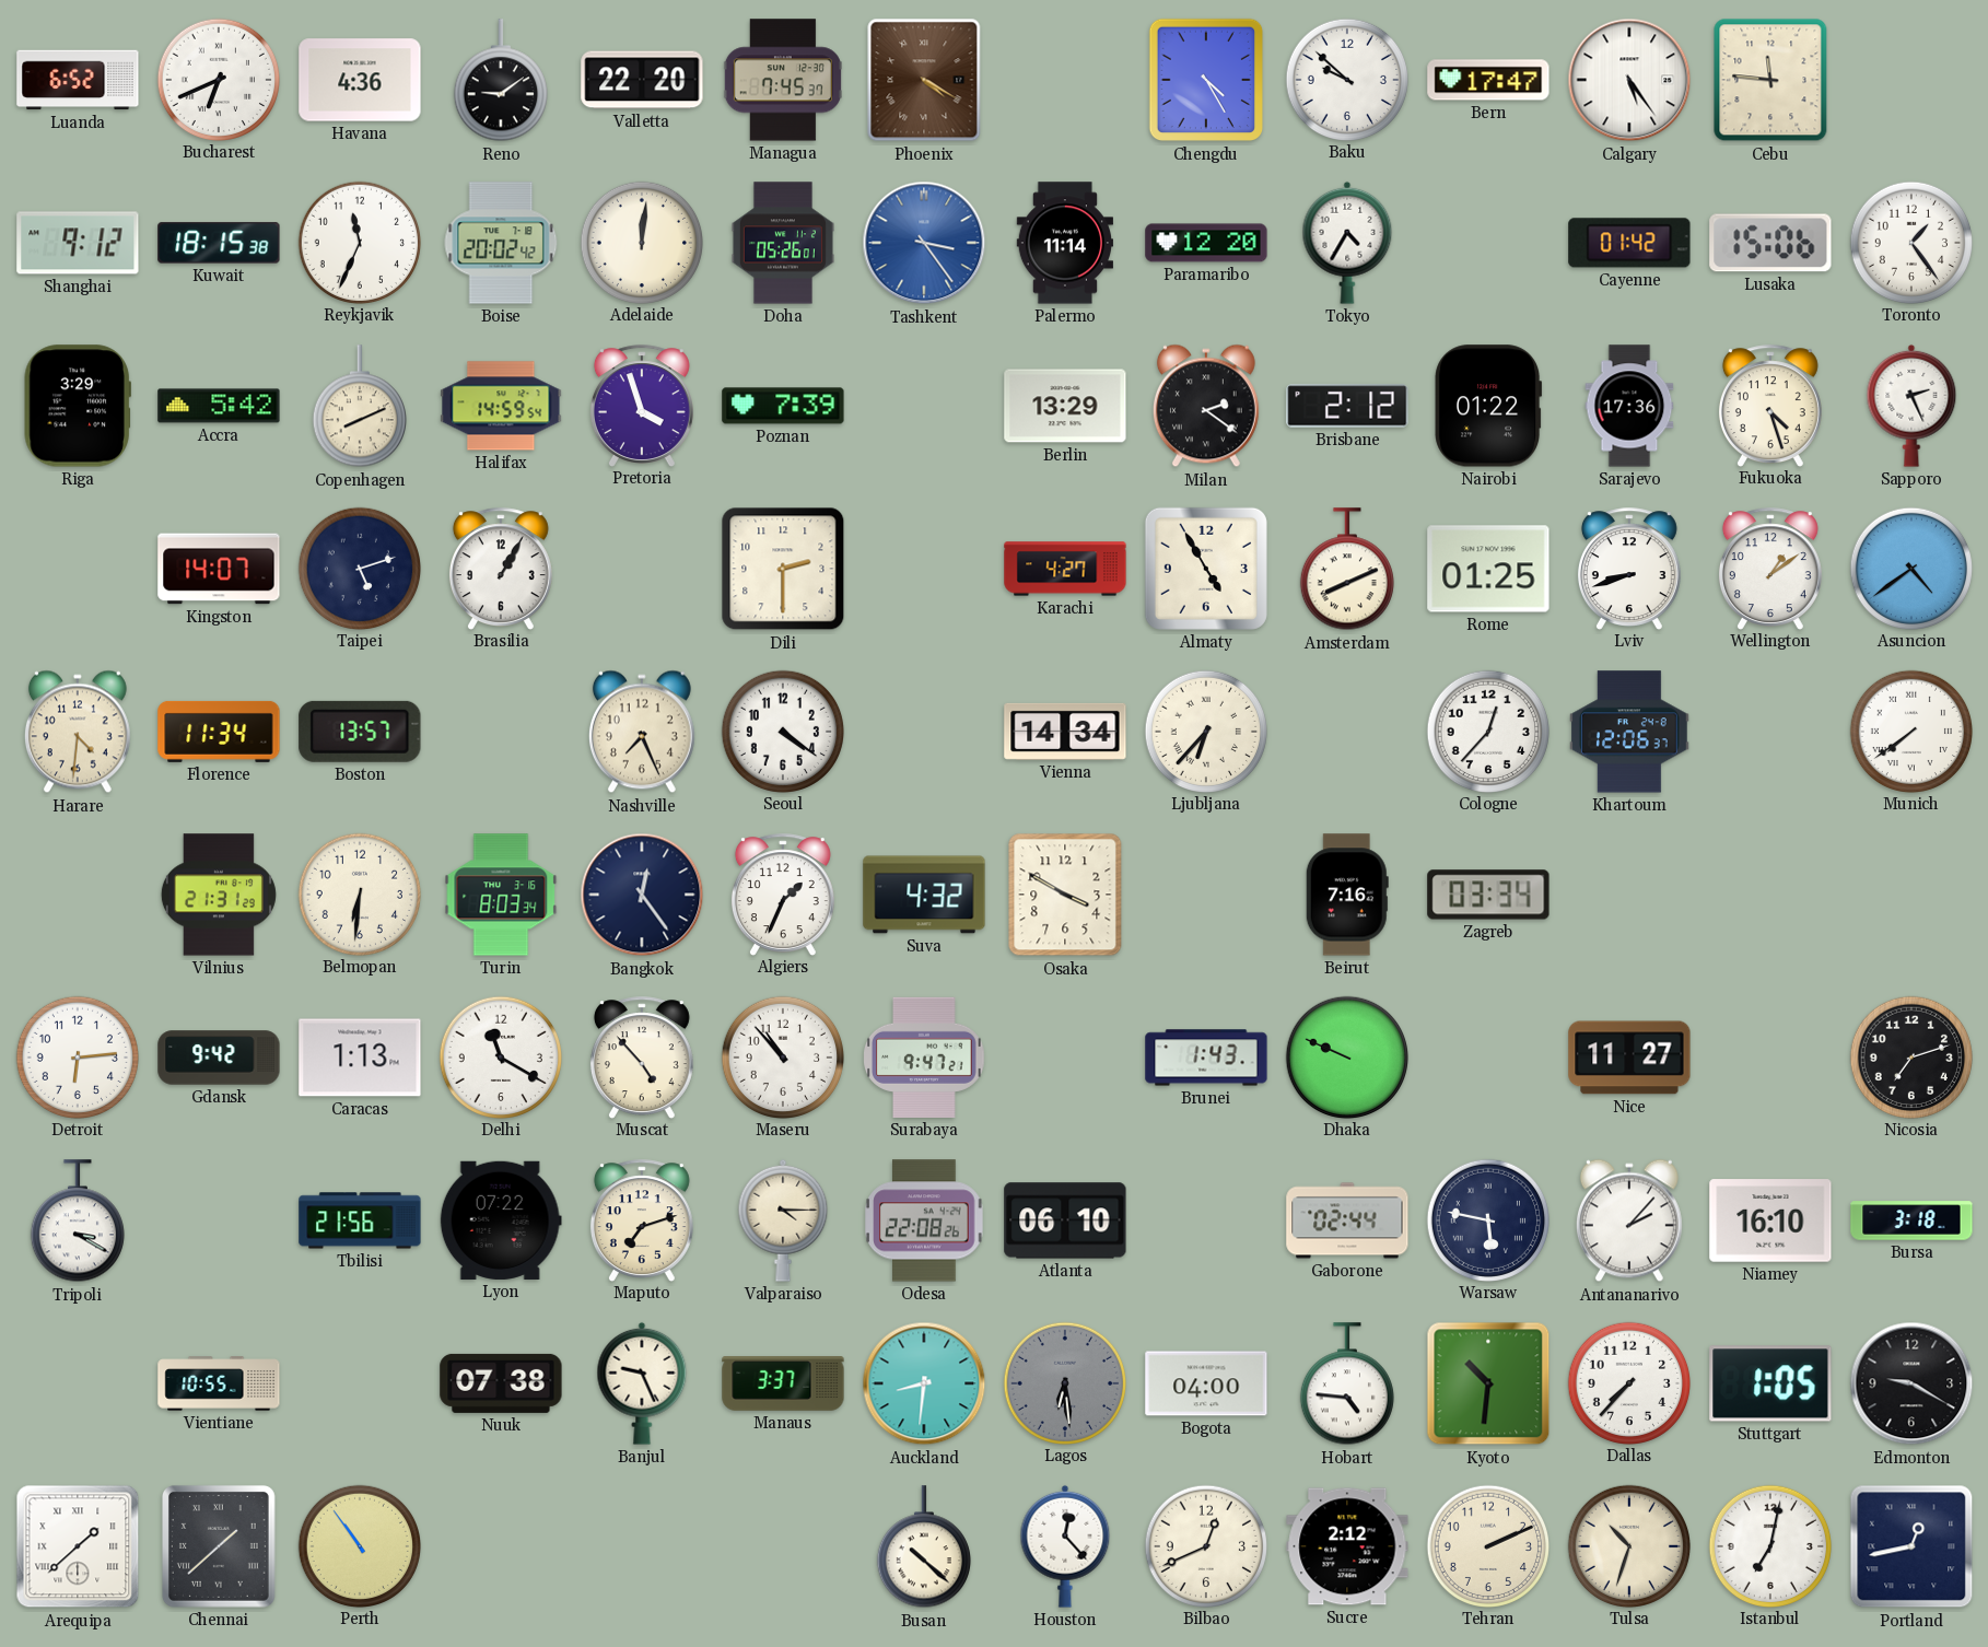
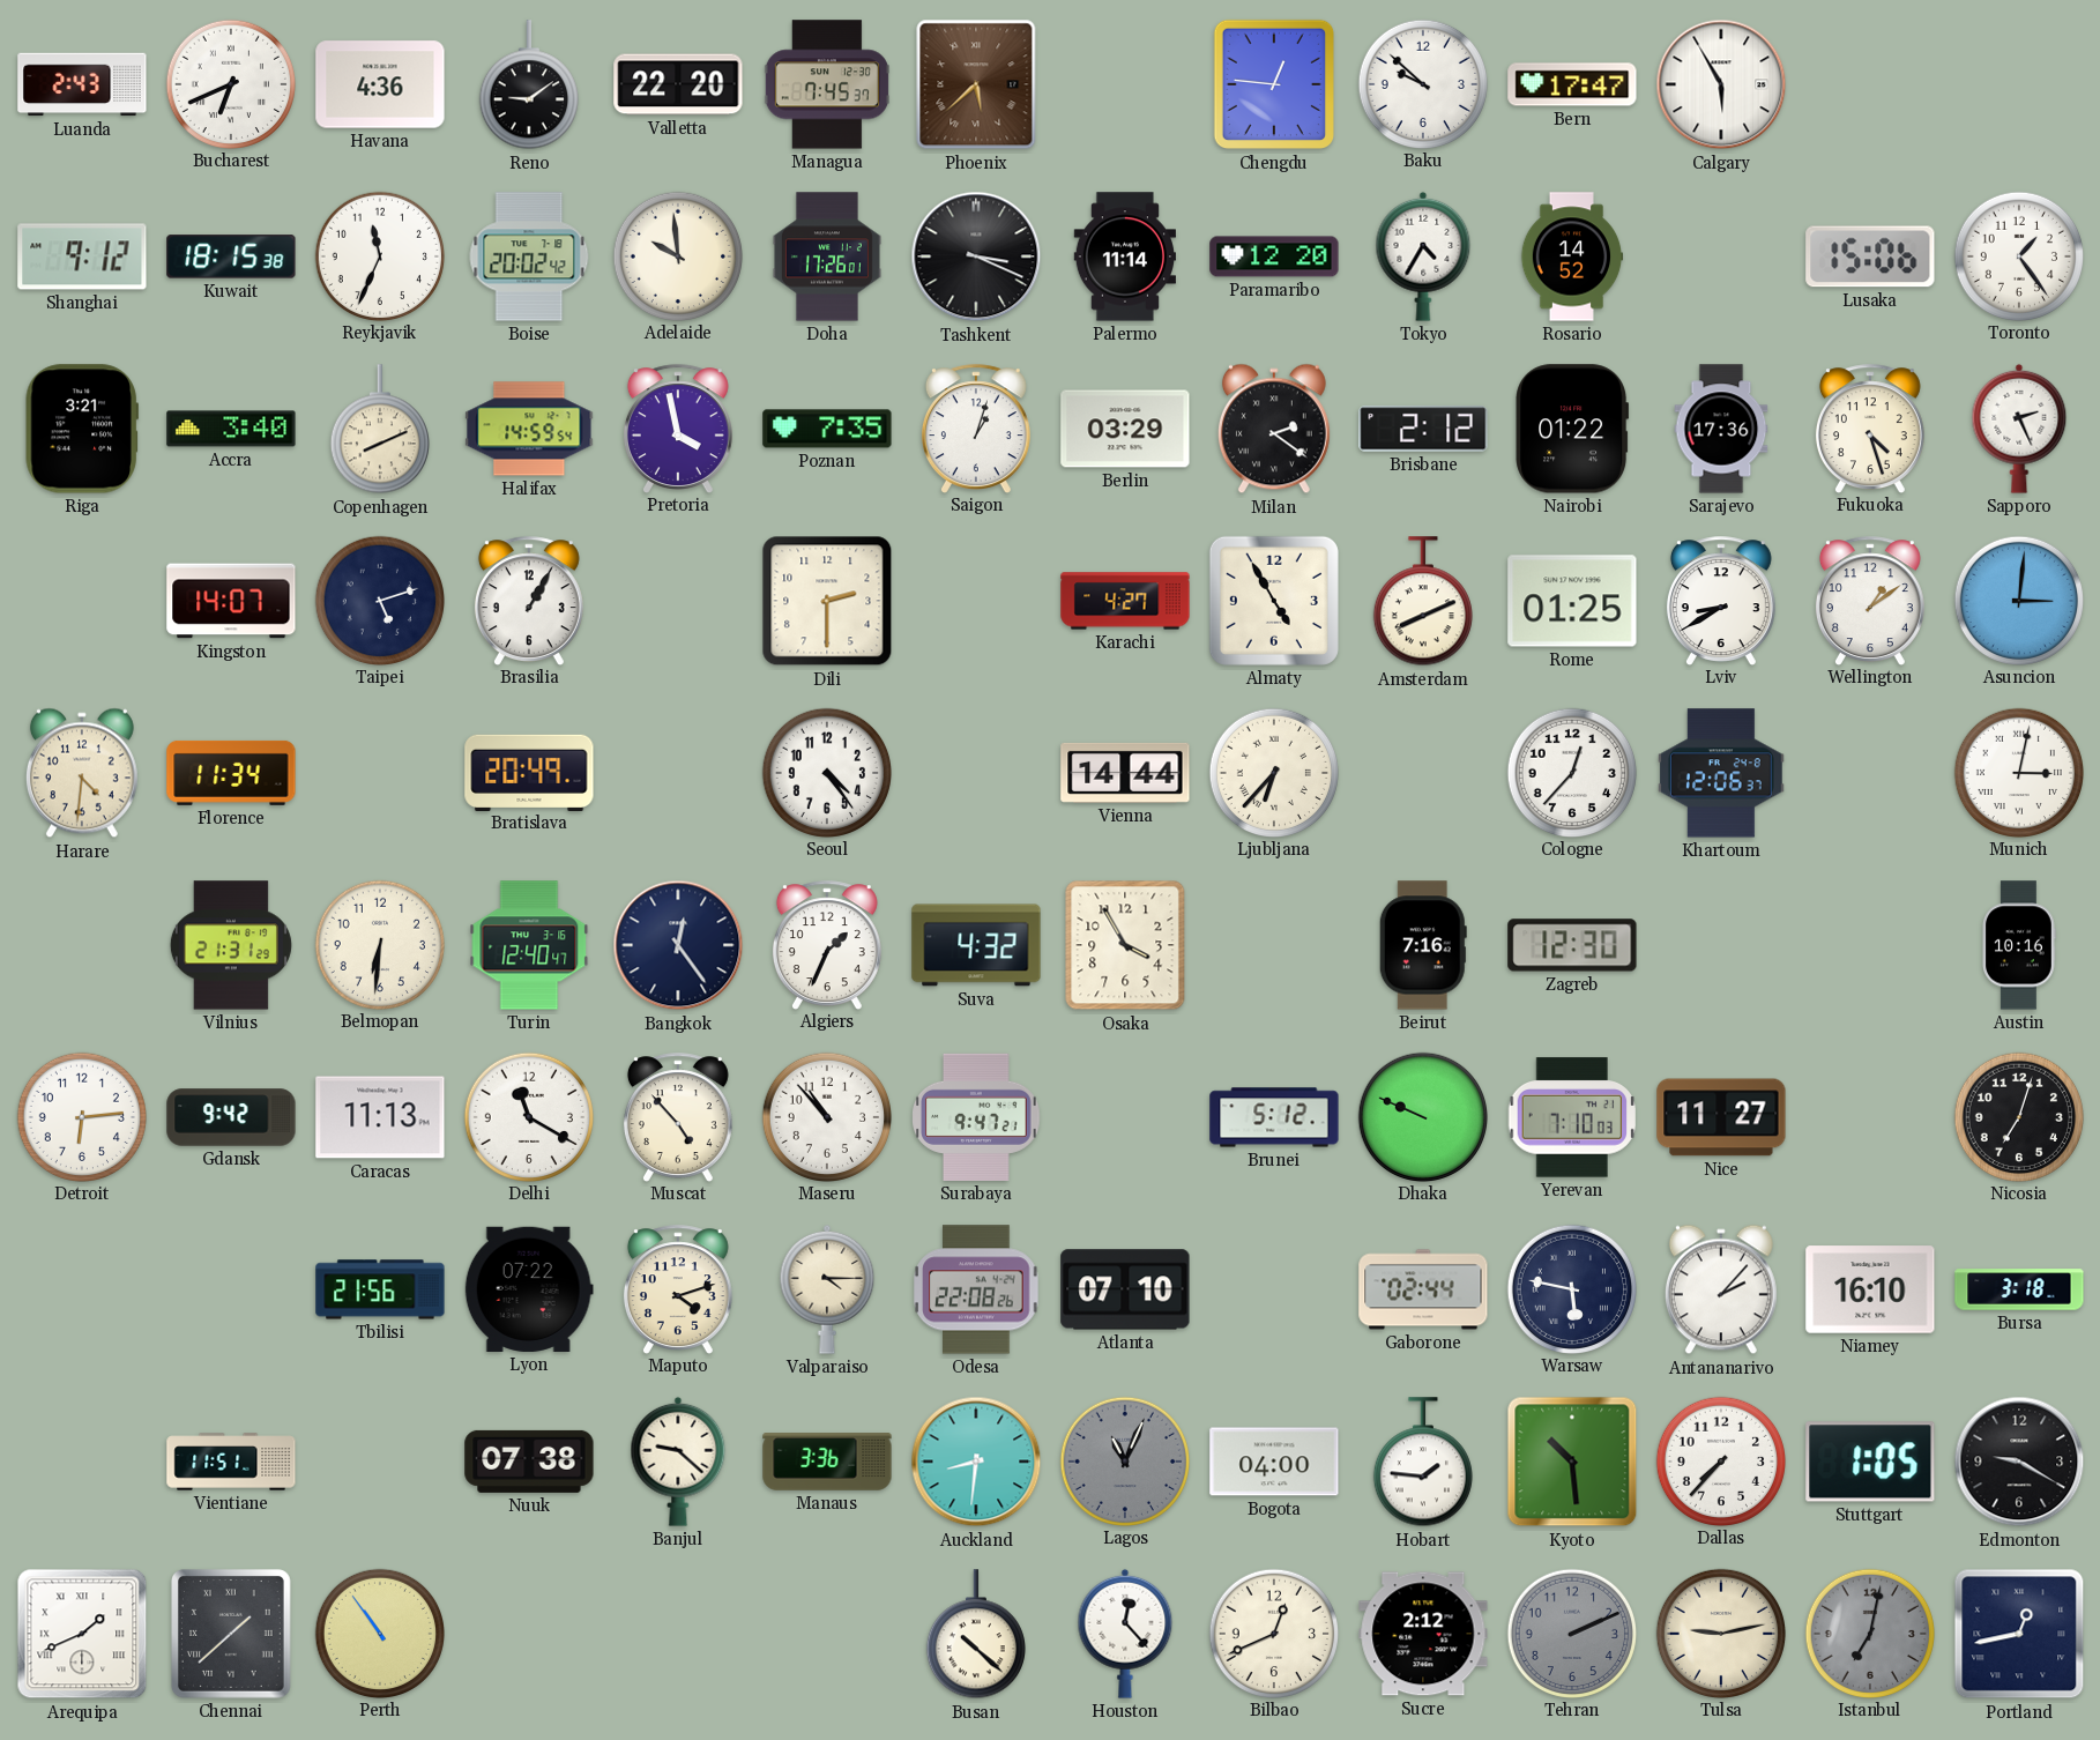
Luanda: 6:52 -> 2:43 (82, 84)
Phoenix: 4:20 -> 5:38 (976, 84)
Chengdu: 4:25 -> 12:46 (1273, 84)
Calgary: 5:24 -> 5:55 (1721, 84)
Cebu: 11:46 -> none (1770, 80)
Adelaide: 12:01 -> 9:59 (677, 255)
Doha: 05:26 -> 17:26 (827, 256)
Tashkent: 3:24 -> 3:19 (976, 256)
Tashkent dial: blue -> black (976, 256)
Rosario: none -> 14:52 (1572, 256)
Cayenne: 01:42 -> none (1629, 243)
Riga: 3:29 -> 3:21 (82, 429)
Accra: 5:42 -> 3:40 (231, 429)
Pretoria: 3:57 -> 3:58 (678, 429)
Poznan: 7:39 -> 7:35 (827, 429)
Saigon: none -> 1:03 (976, 429)
Berlin: 13:29 -> 03:29 (1125, 429)
Lviv: 8:42 -> 8:40 (1721, 601)
Asuncion: 4:39 -> 3:01 (2018, 600)
Boston: 13:57 -> none (360, 732)
Bratislava: none -> 20:49 (529, 772)
Nashville: 7:26 -> none (642, 732)
Seoul: 4:21 -> 4:24 (826, 772)
Vienna: 14:34 -> 14:44 (1125, 773)
Munich: 7:39 -> 3:02 (2018, 772)
Turin: 8:03 -> 12:40 (529, 945)
Osaka: 3:50 -> 3:55 (1125, 945)
Zagreb: 03:34 -> 12:30 (1572, 945)
Austin: none -> 10:16 (2019, 945)
Caracas: 1:13 -> 11:13 (380, 1117)
Brunei: 1:43 -> 5:12 (1274, 1117)
Yerevan: none -> 7:10 (1572, 1117)
Nicosia: 7:12 -> 7:03 (2018, 1116)
Tripoli: 3:20 -> none (78, 1222)
Maputo: 7:12 -> 4:12 (678, 1289)
Atlanta: 06:10 -> 07:10 (1125, 1289)
Vientiane: 10:55 -> 11:51 (231, 1462)
Banjul: 9:26 -> 9:22 (678, 1462)
Manaus: 3:37 -> 3:36 (827, 1462)
Lagos: 6:29 -> 11:04 (1124, 1460)
Hobart: 4:46 -> 1:46 (1423, 1463)
Kyoto: 10:31 -> 10:29 (1572, 1462)
Arequipa: 1:38 -> 1:41 (82, 1634)
Tehran dial: cream -> grey (1571, 1633)
Tulsa: 10:33 -> 9:13 (1720, 1633)
Istanbul dial: white -> grey (1869, 1633)
